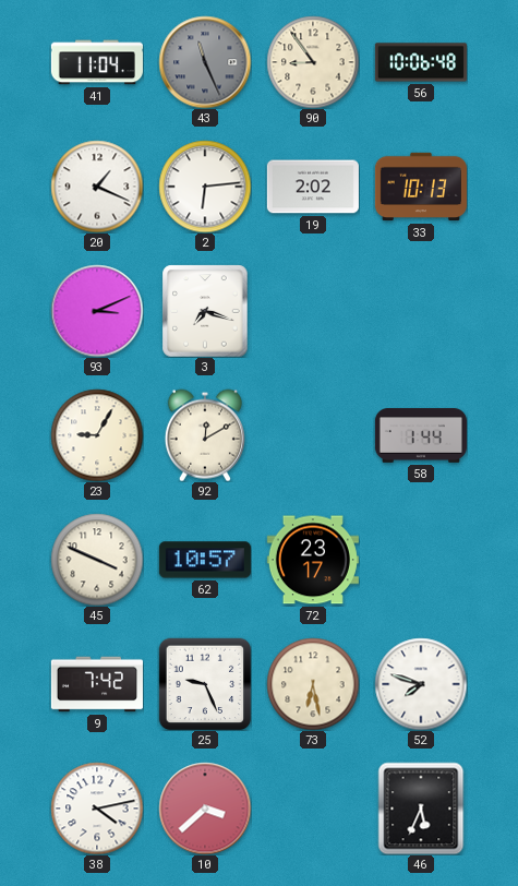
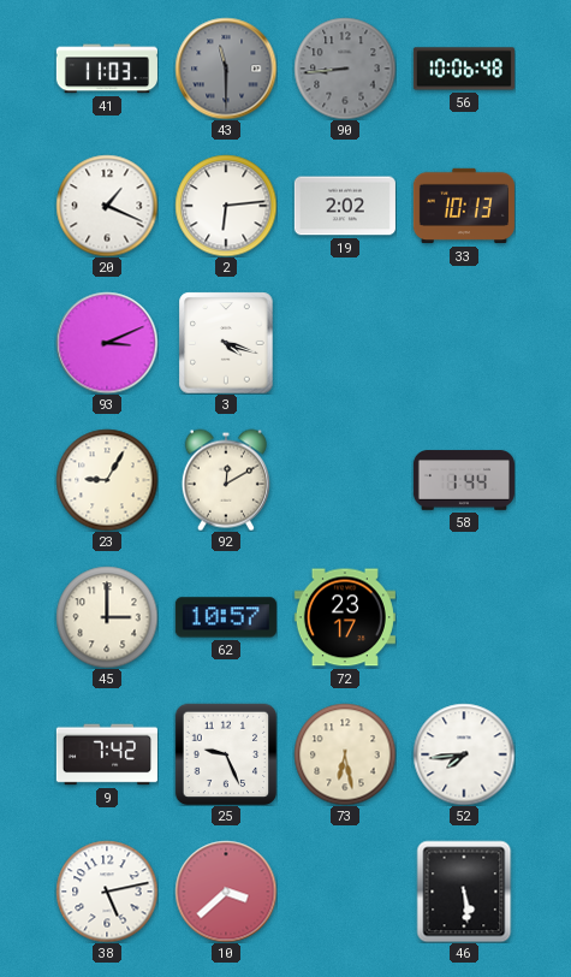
41: 11:04 -> 11:03 (107, 69)
43: 11:26 -> 11:30 (226, 69)
90: 8:54 -> 8:44 (345, 69)
90 dial: cream -> grey (345, 69)
3: 7:18 -> 4:18 (226, 343)
45: 3:49 -> 3:00 (107, 617)
52: 7:48 -> 7:44 (464, 754)
38: 4:13 -> 5:13 (107, 892)
46: 5:34 -> 5:29 (464, 892)
